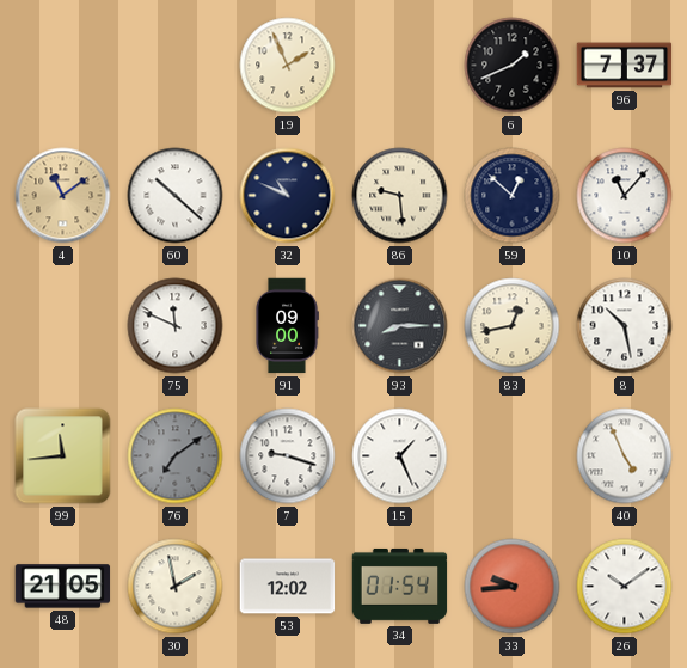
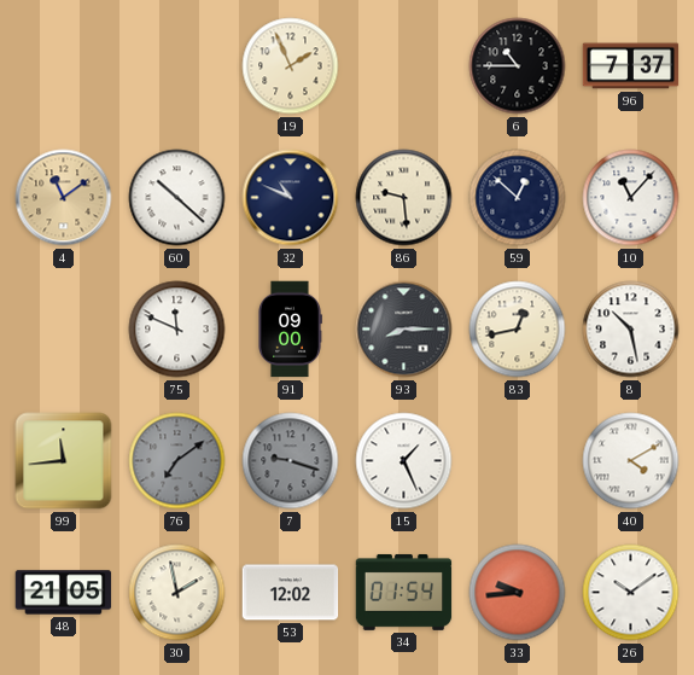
6: 1:41 -> 10:45 (518, 66)
7 dial: white -> grey (291, 461)
40: 4:56 -> 4:10 (631, 461)
